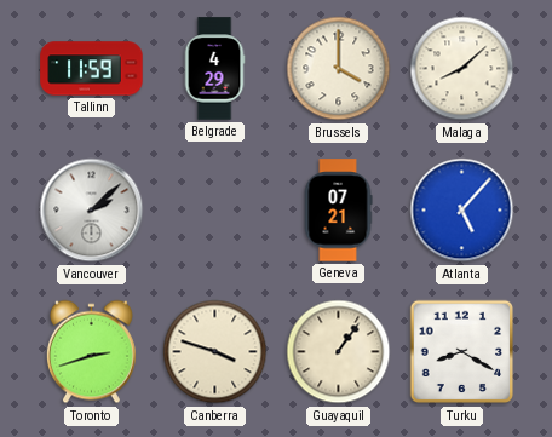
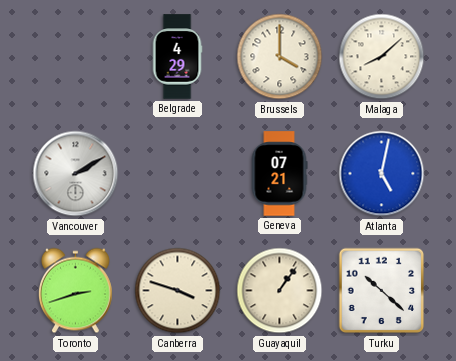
Tallinn: 11:59 -> none (92, 69)
Vancouver: 2:08 -> 2:10 (76, 174)
Atlanta: 5:07 -> 5:02 (382, 174)
Turku: 8:20 -> 10:22 (382, 291)
